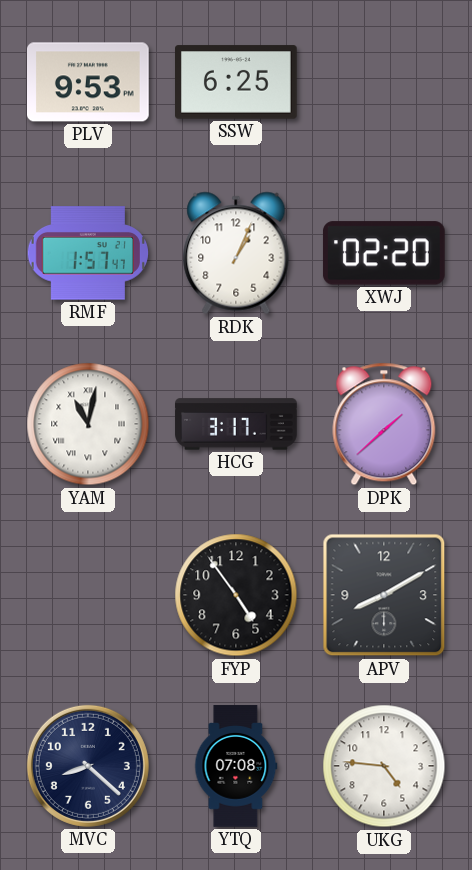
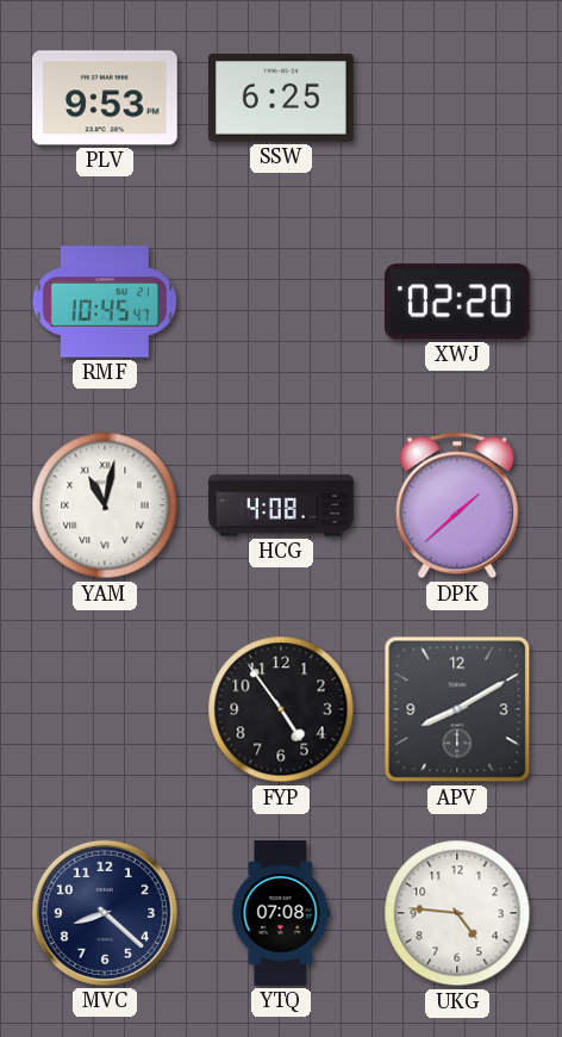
RMF: 1:57 -> 10:45 (104, 302)
RDK: 1:04 -> none (236, 253)
HCG: 3:17 -> 4:08 (281, 505)
